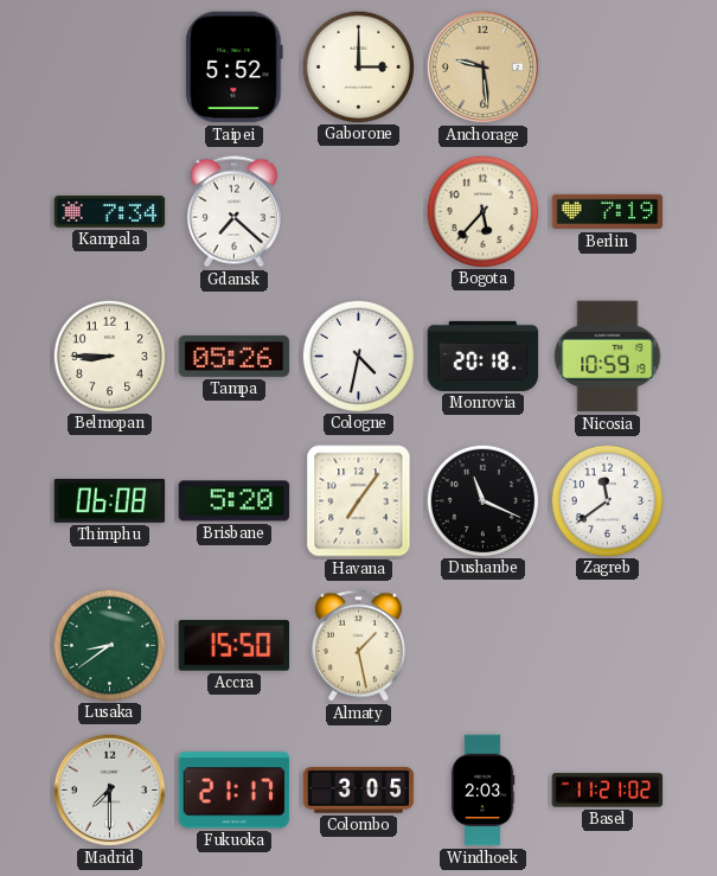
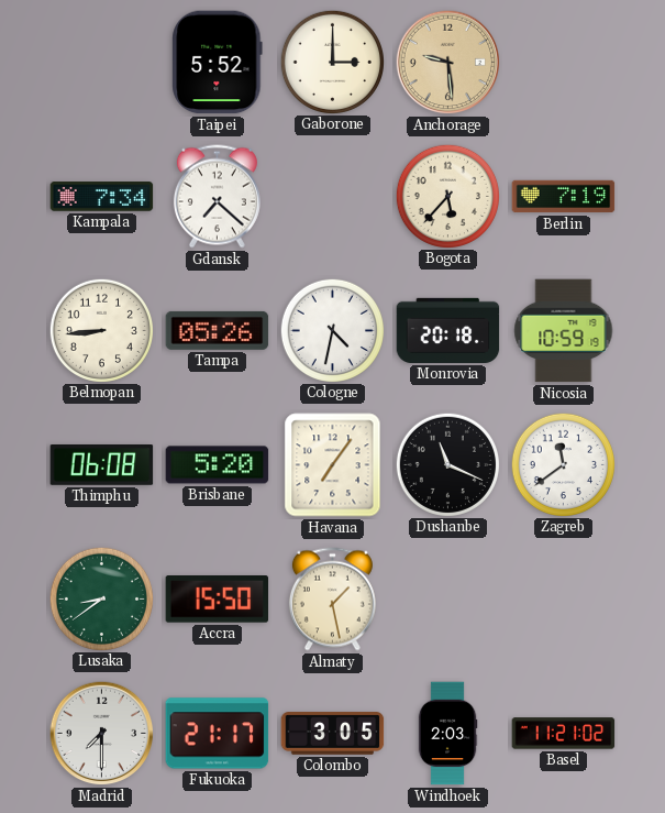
Belmopan: 8:45 -> 8:44 (101, 330)
